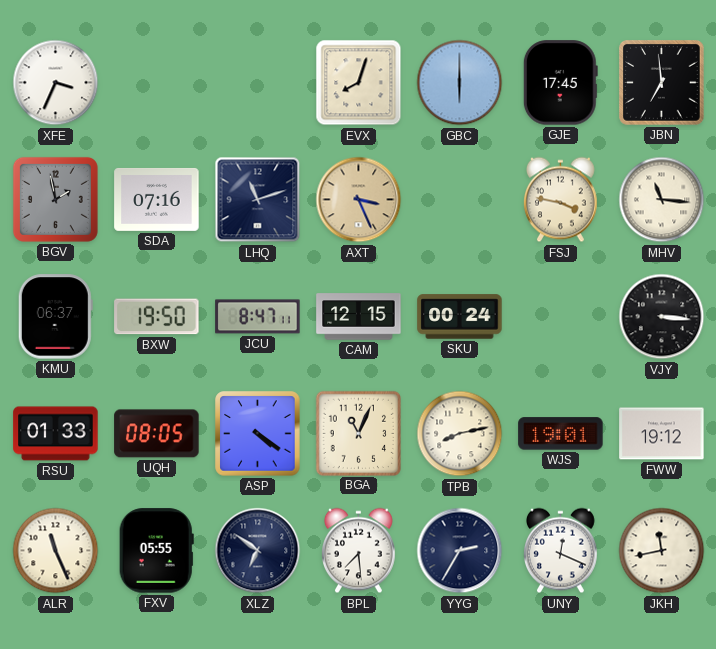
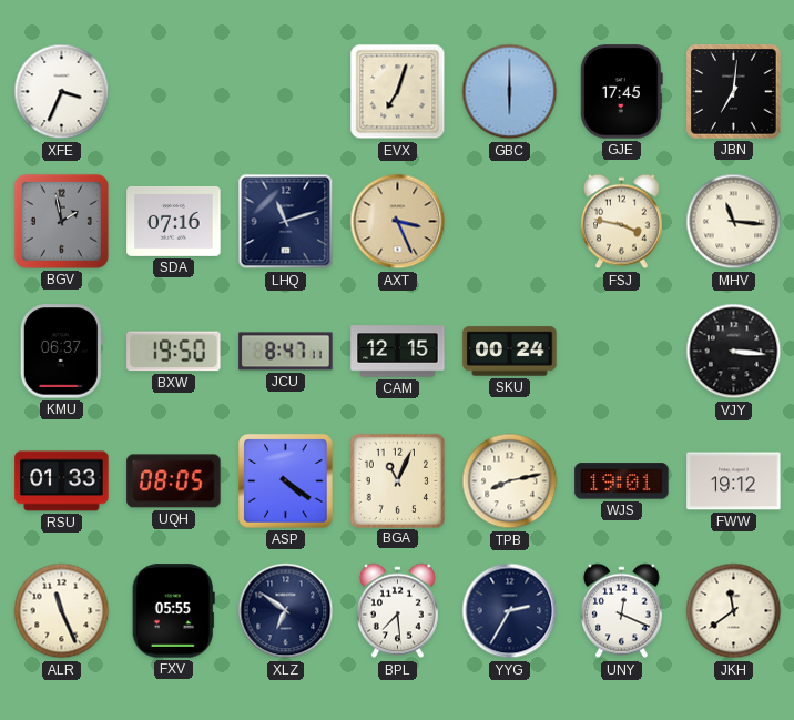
EVX: 8:03 -> 7:03 (398, 92)
JBN: 6:59 -> 7:01 (734, 92)
JKH: 11:43 -> 11:39 (734, 611)
